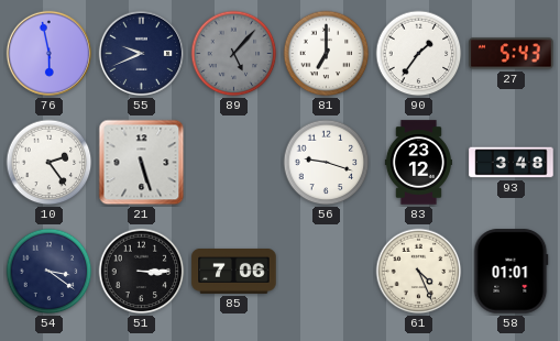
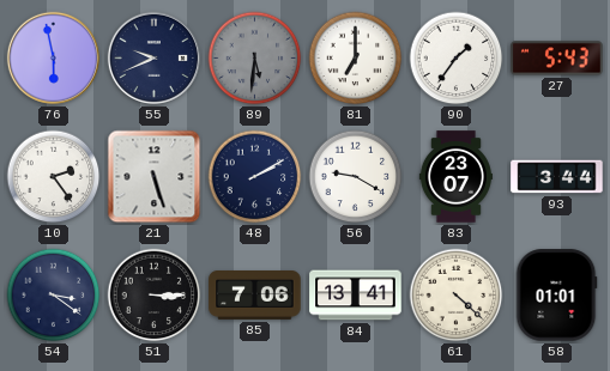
89: 5:07 -> 5:31 (255, 59)
48: none -> 2:10 (255, 177)
56: 9:18 -> 9:20 (356, 177)
83: 23:12 -> 23:07 (455, 177)
93: 3:48 -> 3:44 (557, 177)
84: none -> 13:41 (356, 296)
61: 4:26 -> 4:22 (457, 296)
